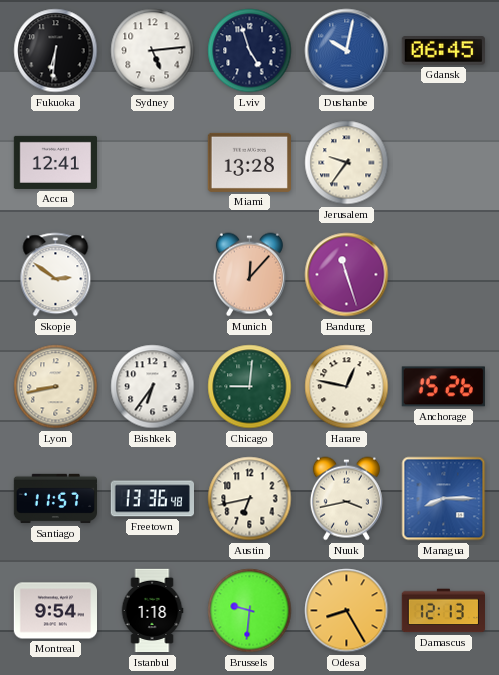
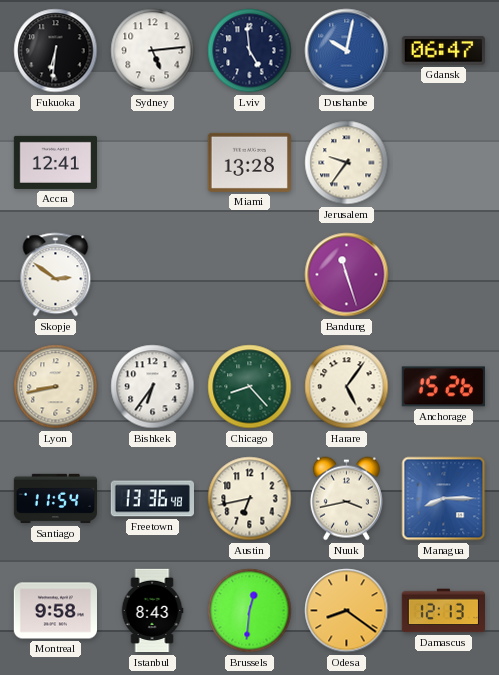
Lviv: 4:57 -> 4:59 (250, 51)
Gdansk: 06:45 -> 06:47 (443, 51)
Munich: 12:07 -> none (249, 275)
Chicago: 9:01 -> 8:23 (250, 387)
Harare: 12:47 -> 5:06 (347, 387)
Santiago: 11:57 -> 11:54 (55, 499)
Montreal: 9:54 -> 9:58 (55, 611)
Istanbul: 1:18 -> 8:43 (152, 611)
Brussels: 9:31 -> 12:31 (250, 611)
Odesa: 8:25 -> 8:21 (347, 611)
